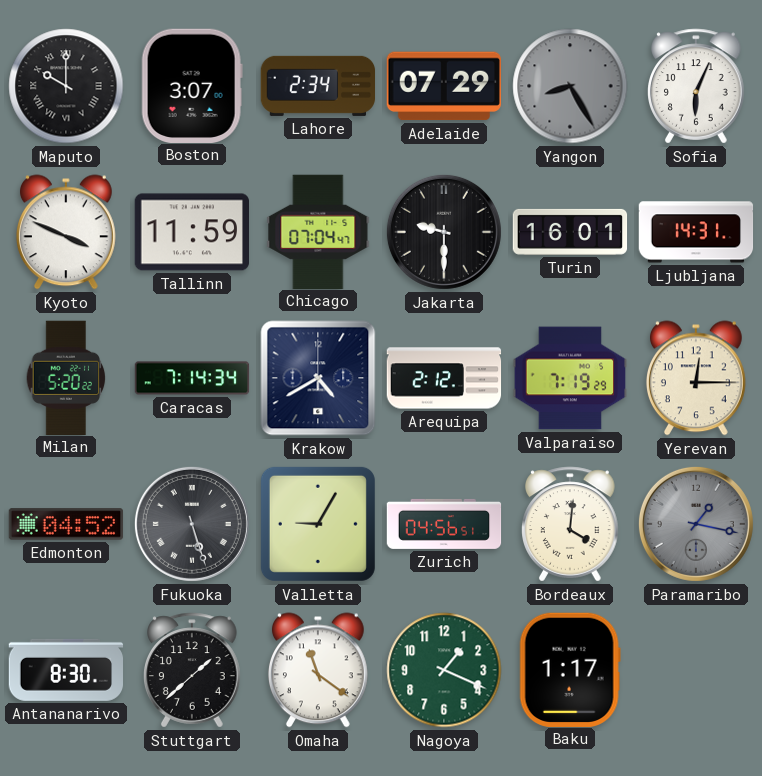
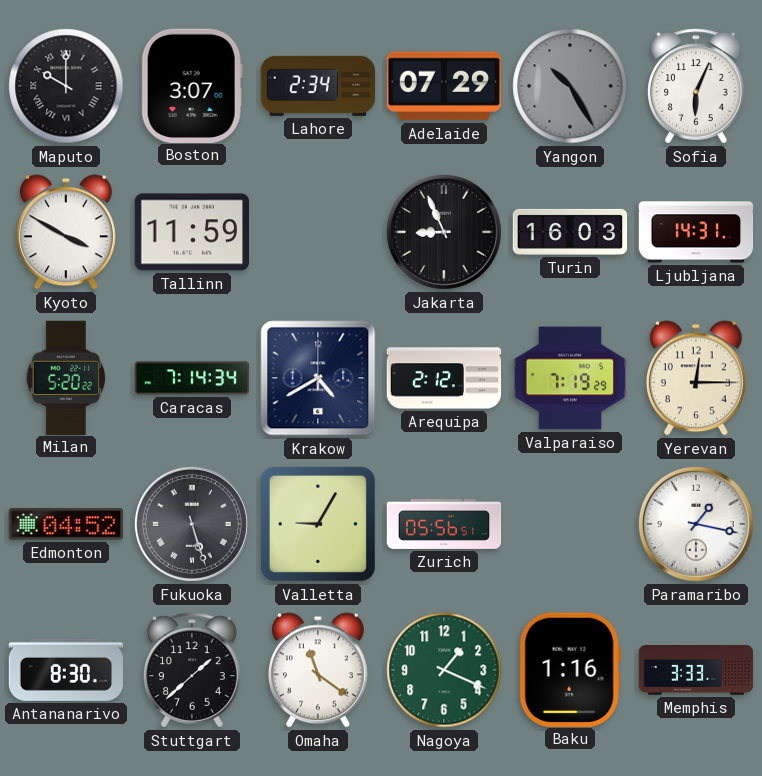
Yangon: 8:25 -> 10:25 (570, 86)
Kyoto: 3:49 -> 3:50 (66, 232)
Chicago: 07:04 -> none (318, 231)
Jakarta: 9:30 -> 8:56 (444, 232)
Turin: 16:01 -> 16:03 (570, 232)
Zurich: 04:56 -> 05:56 (444, 524)
Bordeaux: 4:01 -> none (571, 524)
Paramaribo dial: grey -> white (696, 524)
Baku: 1:17 -> 1:16 (570, 669)
Memphis: none -> 3:33 (696, 671)
